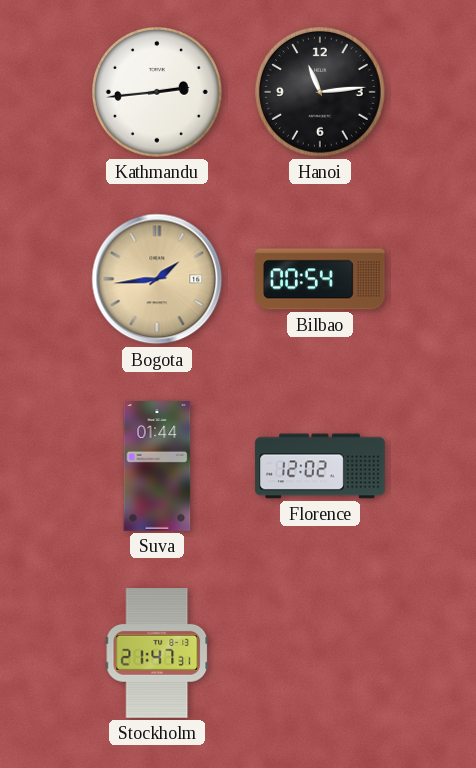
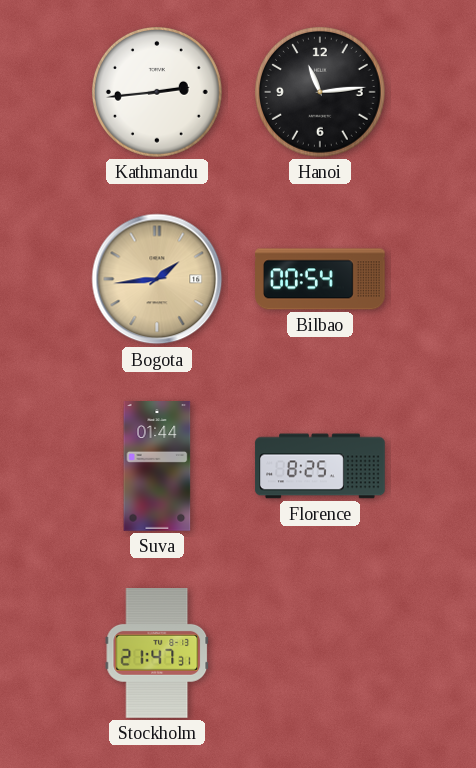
Florence: 12:02 -> 8:25 (320, 466)
